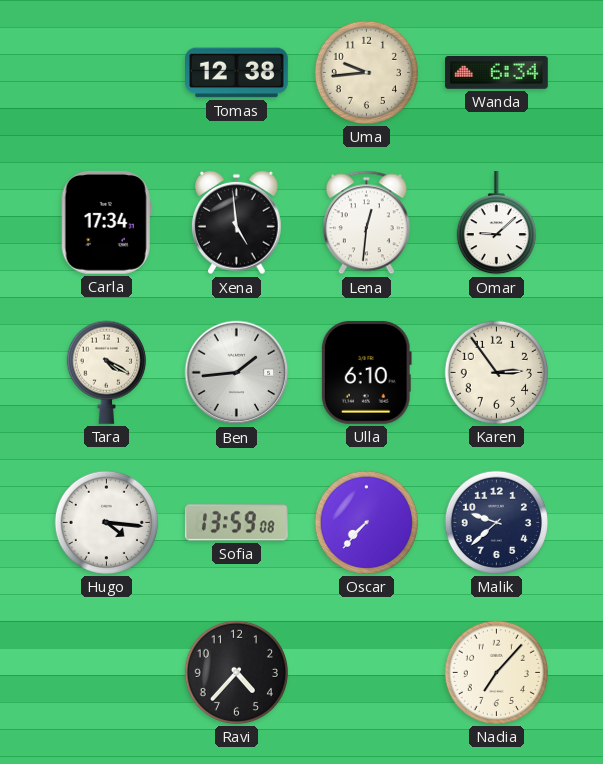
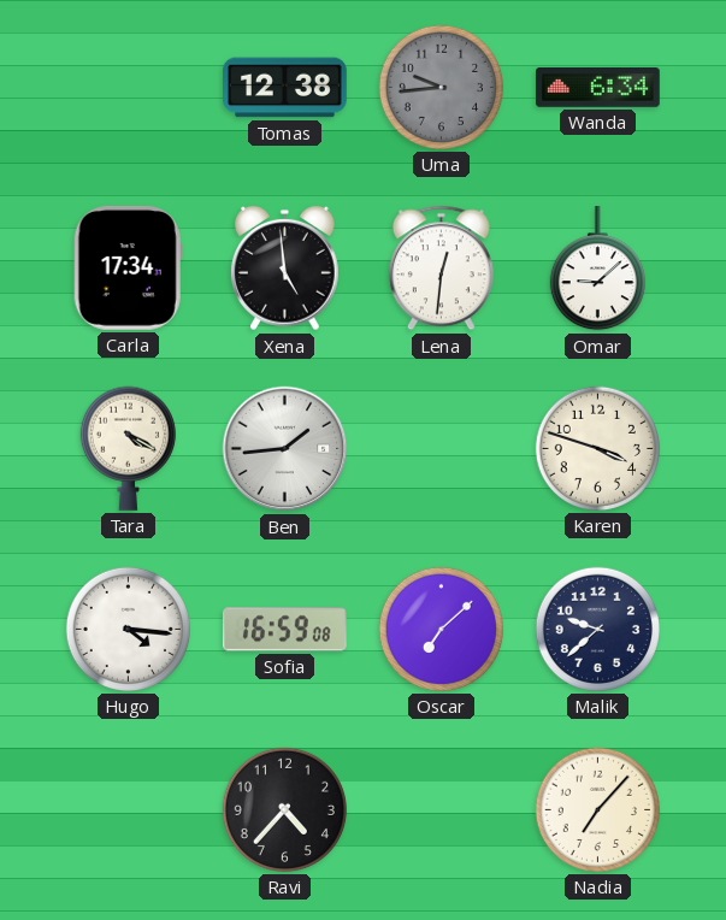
Uma dial: cream -> grey (441, 87)
Ulla: 6:10 -> none (366, 372)
Karen: 2:54 -> 3:48 (597, 448)
Sofia: 13:59 -> 16:59 (284, 630)
Oscar: 7:37 -> 7:08 (441, 629)
